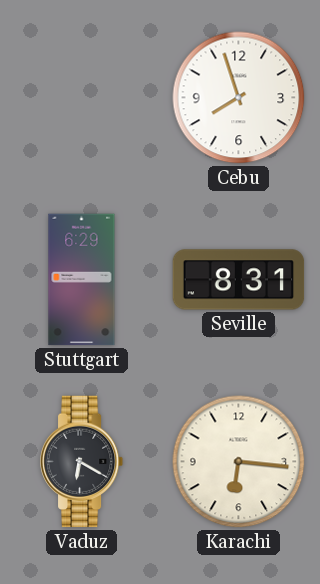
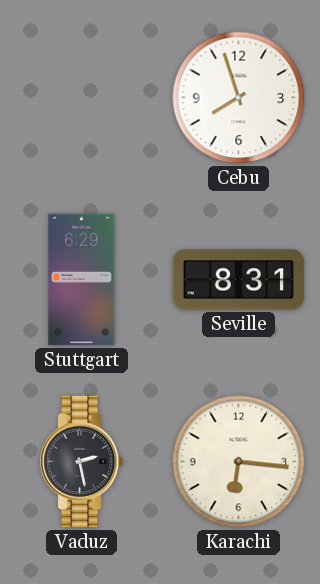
Vaduz: 6:20 -> 2:28 (82, 462)
